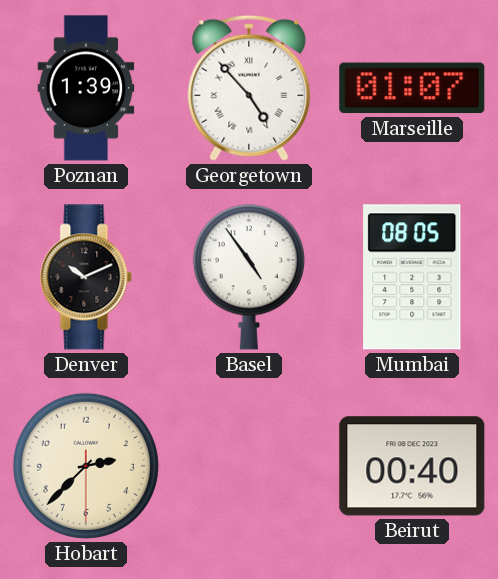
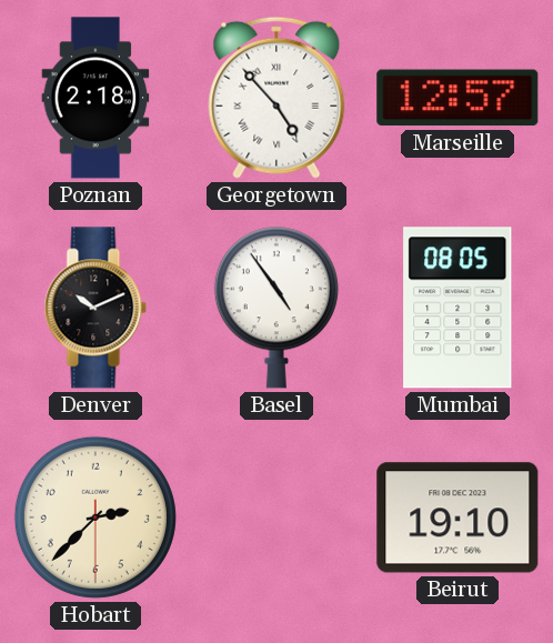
Poznan: 1:39 -> 2:18 (95, 98)
Marseille: 01:07 -> 12:57 (458, 98)
Beirut: 00:40 -> 19:10 (458, 518)
